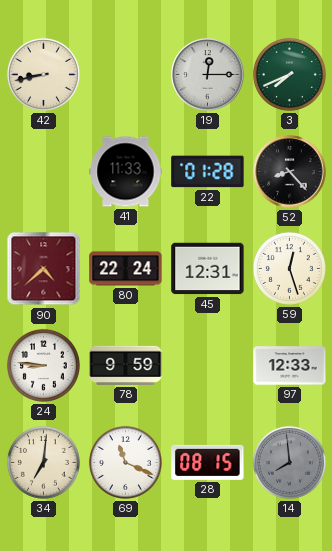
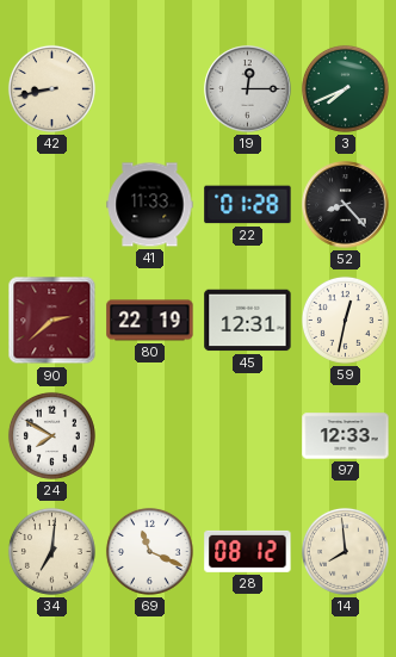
90: 4:38 -> 2:38 (52, 321)
80: 22:24 -> 22:19 (150, 321)
59: 12:27 -> 12:32 (345, 320)
24: 8:46 -> 7:50 (51, 435)
78: 9:59 -> none (126, 365)
28: 08:15 -> 08:12 (248, 551)
14 dial: grey -> cream (345, 551)
